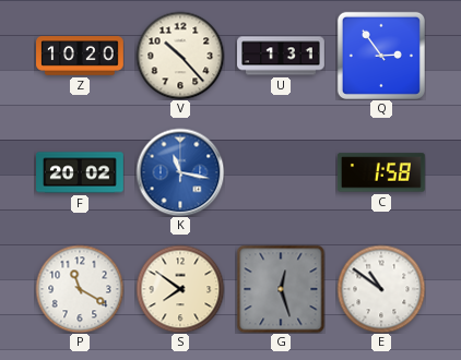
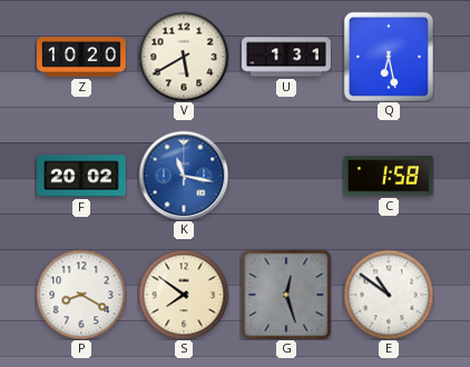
V: 10:23 -> 5:40 (184, 57)
Q: 2:54 -> 6:28 (389, 57)
P: 11:20 -> 8:20 (81, 295)
